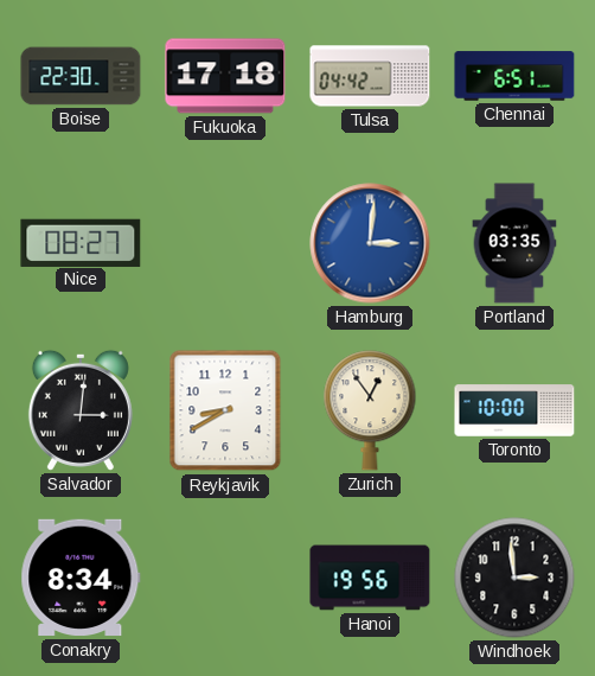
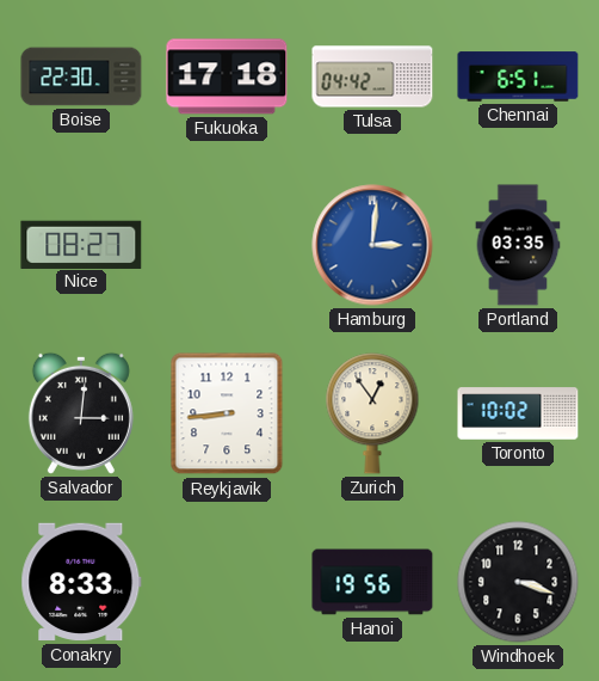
Reykjavik: 8:40 -> 8:44 (227, 413)
Toronto: 10:00 -> 10:02 (518, 413)
Conakry: 8:34 -> 8:33 (81, 582)
Windhoek: 2:59 -> 3:18 (518, 582)
